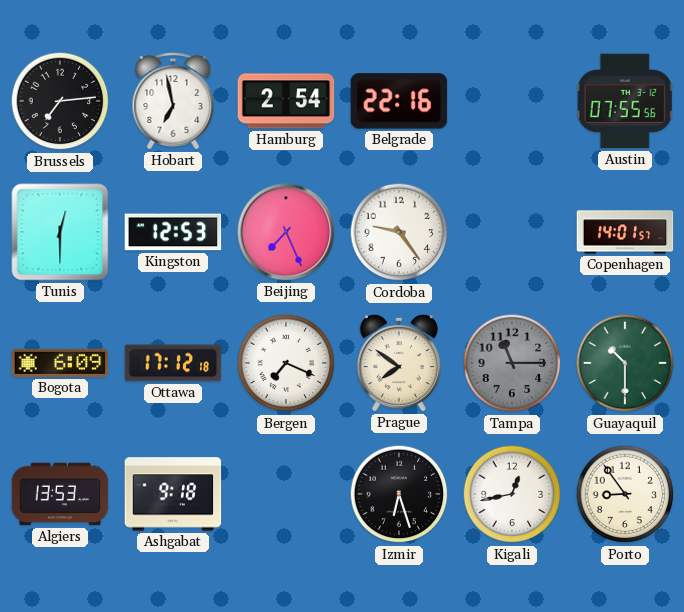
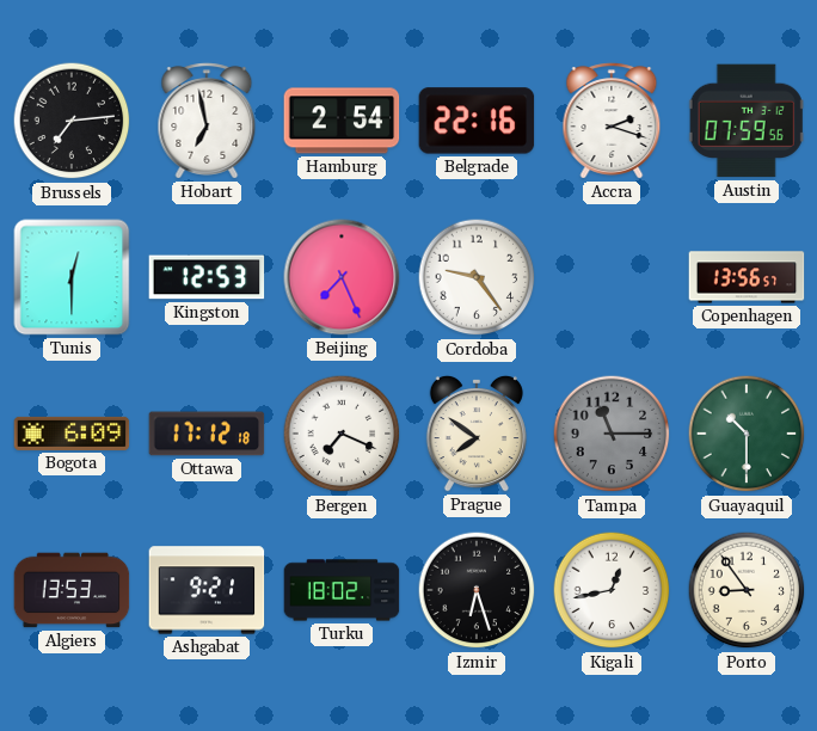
Accra: none -> 2:18 (612, 121)
Austin: 07:55 -> 07:59 (747, 121)
Copenhagen: 14:01 -> 13:56 (747, 277)
Ashgabat: 9:18 -> 9:21 (207, 590)
Turku: none -> 18:02 (342, 590)
